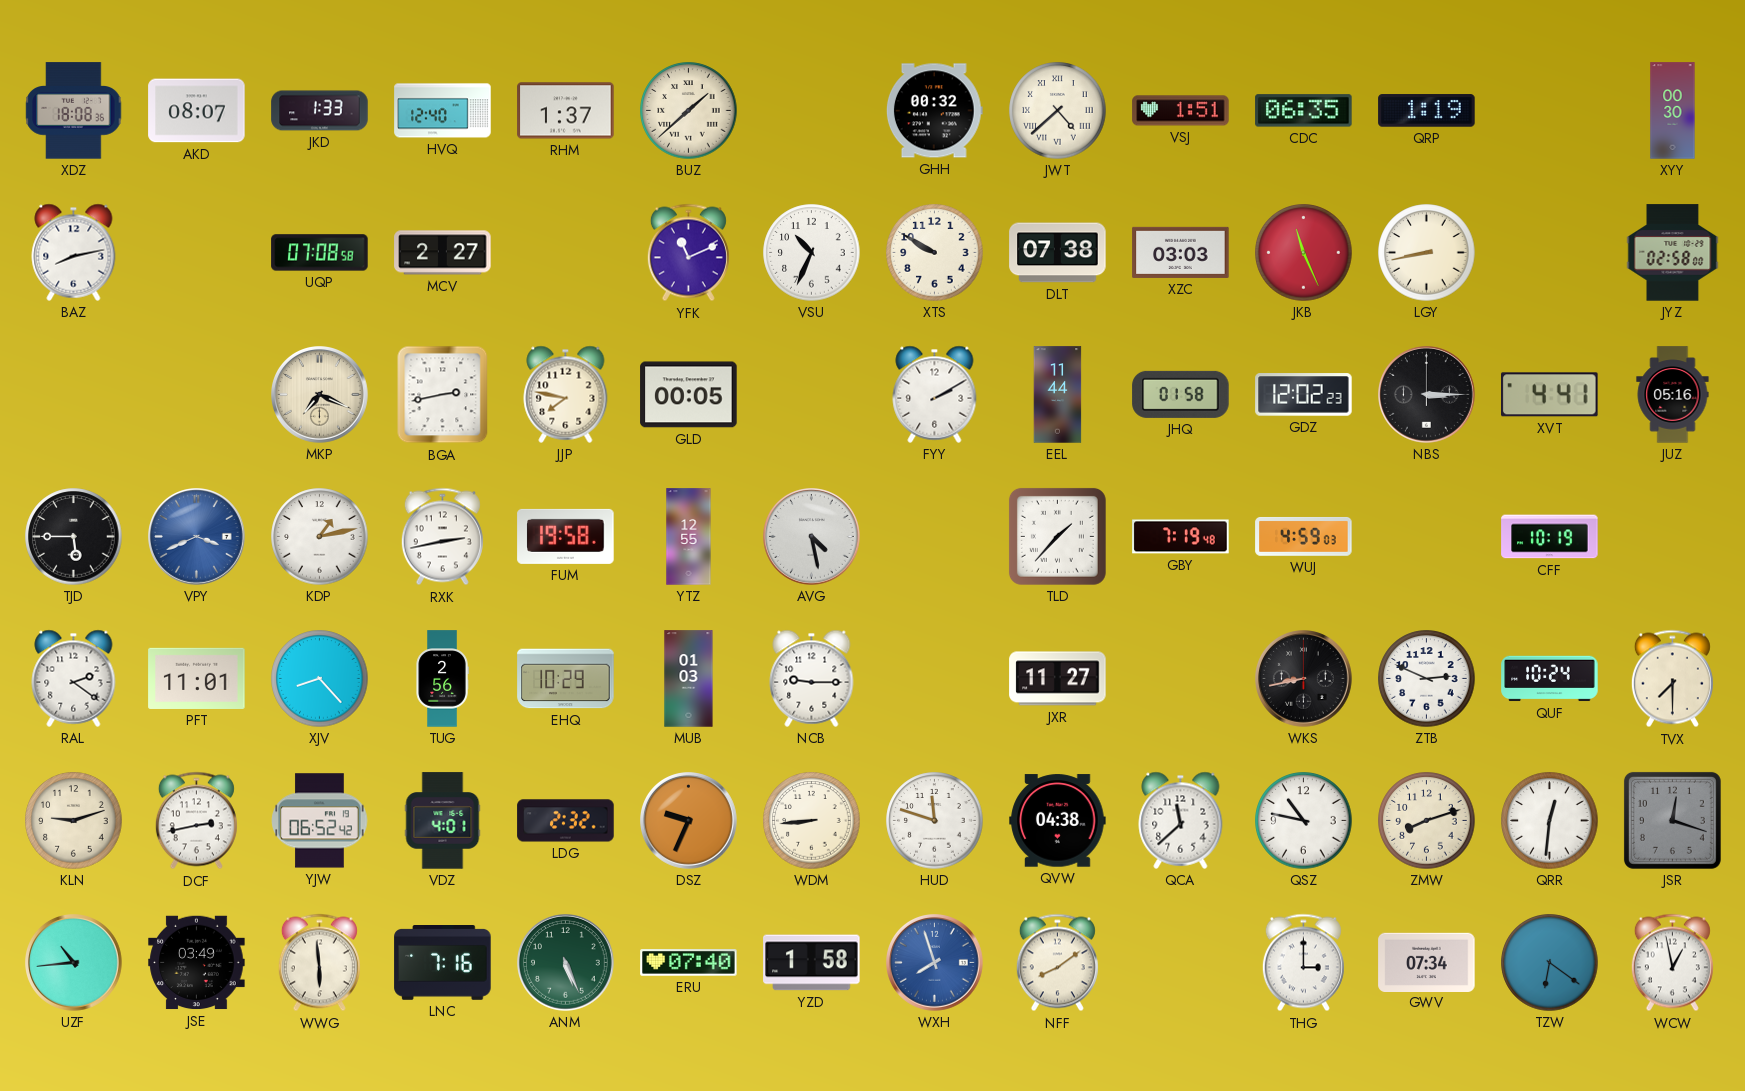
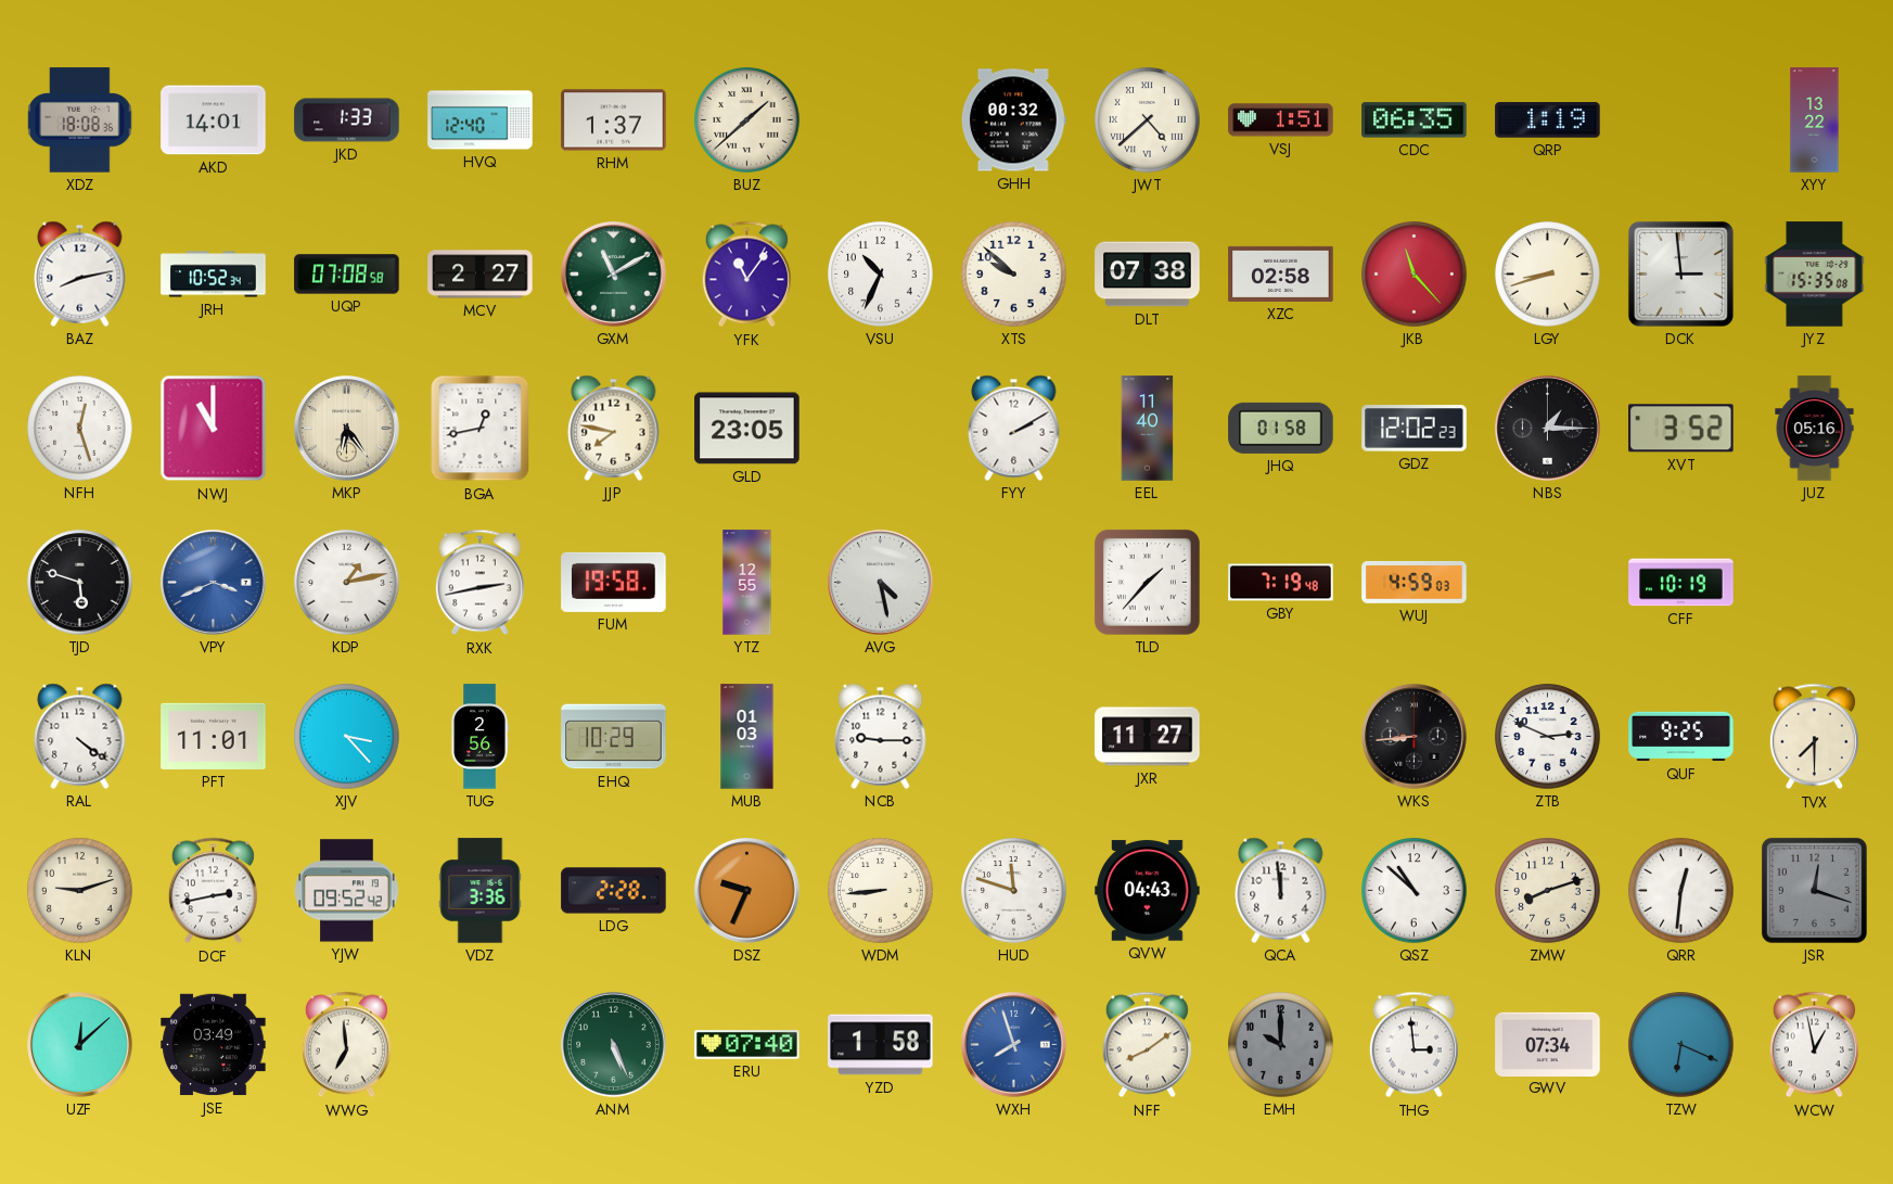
AKD: 08:07 -> 14:01 (214, 120)
XYY: 00:30 -> 13:22 (1815, 120)
JRH: none -> 10:52 (214, 275)
GXM: none -> 11:10 (614, 275)
YFK: 11:11 -> 11:06 (746, 275)
XTS: 9:50 -> 9:52 (1014, 275)
XZC: 03:03 -> 02:58 (1281, 273)
JKB: 11:26 -> 11:23 (1415, 275)
LGY: 8:43 -> 8:42 (1548, 275)
DCK: none -> 2:59 (1680, 273)
JYZ: 02:58 -> 15:35 (1815, 275)
NFH: none -> 12:27 (80, 429)
NWJ: none -> 11:00 (214, 429)
MKP: 7:19 -> 6:24 (347, 429)
BGA: 2:43 -> 12:43 (481, 429)
GLD: 00:05 -> 23:05 (747, 429)
EEL: 11:44 -> 11:40 (1148, 429)
NBS: 3:15 -> 1:15 (1548, 429)
XVT: 4:41 -> 3:52 (1681, 429)
TJD: 5:45 -> 5:48 (80, 583)
RAL: 2:21 -> 4:21 (80, 736)
XJV: 8:23 -> 3:23 (347, 737)
WKS: 8:43 -> 8:44 (1415, 737)
QUF: 10:24 -> 9:25 (1681, 737)
YJW: 06:52 -> 09:52 (347, 891)
VDZ: 4:01 -> 3:36 (481, 891)
LDG: 2:32 -> 2:28 (614, 891)
QVW: 04:38 -> 04:43 (1148, 891)
QCA: 11:38 -> 11:59 (1281, 890)
QSZ: 10:47 -> 10:52 (1415, 891)
UZF: 10:44 -> 12:08 (80, 1045)
WWG: 5:59 -> 6:59 (346, 1045)
LNC: 7:16 -> none (443, 963)
EMH: none -> 10:00 (1281, 1045)
THG: 3:00 -> 2:59 (1414, 1045)
TZW: 6:21 -> 6:19 (1681, 1045)
